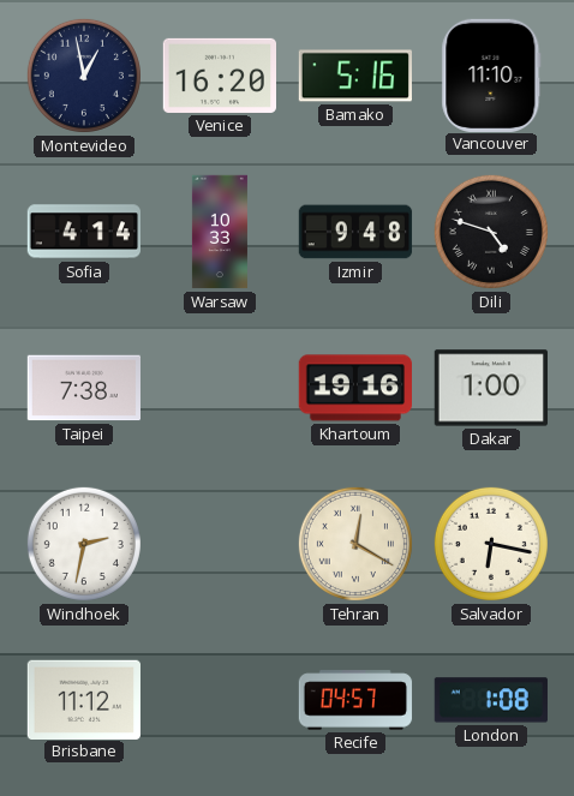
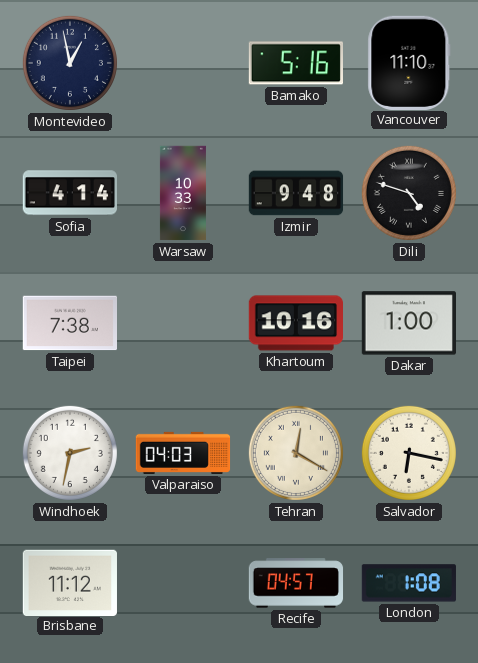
Venice: 16:20 -> none (219, 76)
Khartoum: 19:16 -> 10:16 (295, 323)
Valparaiso: none -> 04:03 (183, 453)
